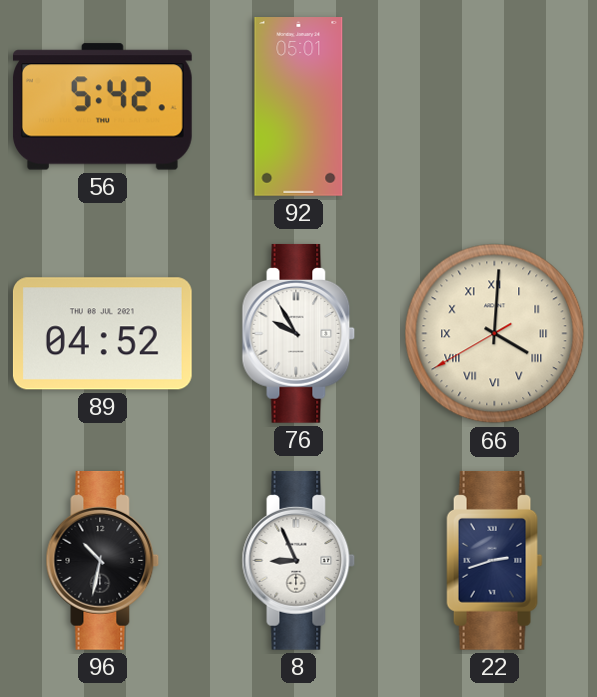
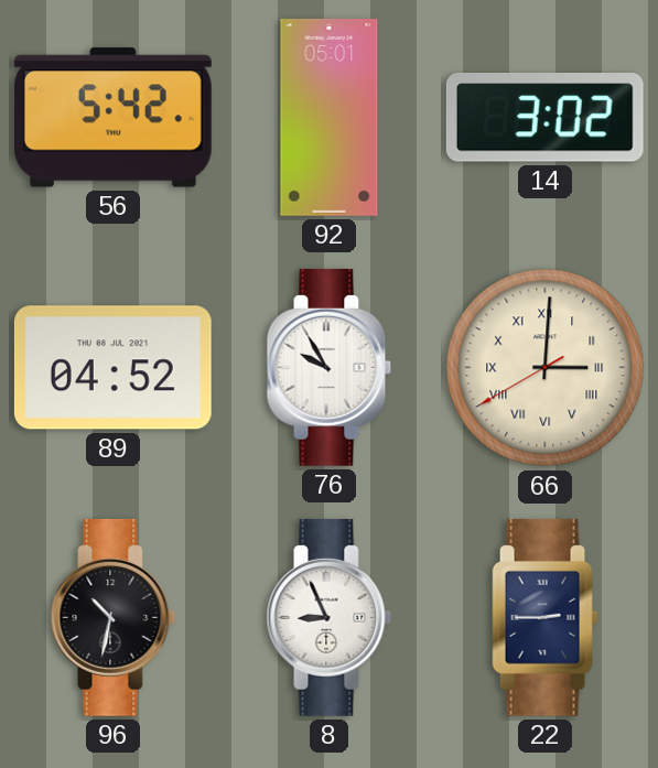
14: none -> 3:02 (544, 118)
66: 4:00 -> 3:00 (546, 368)
22: 2:42 -> 2:45 (546, 617)
